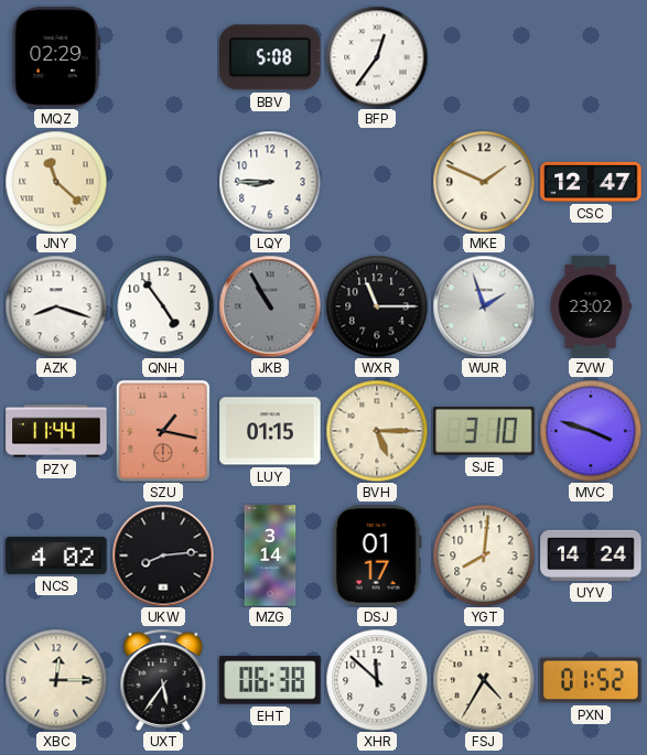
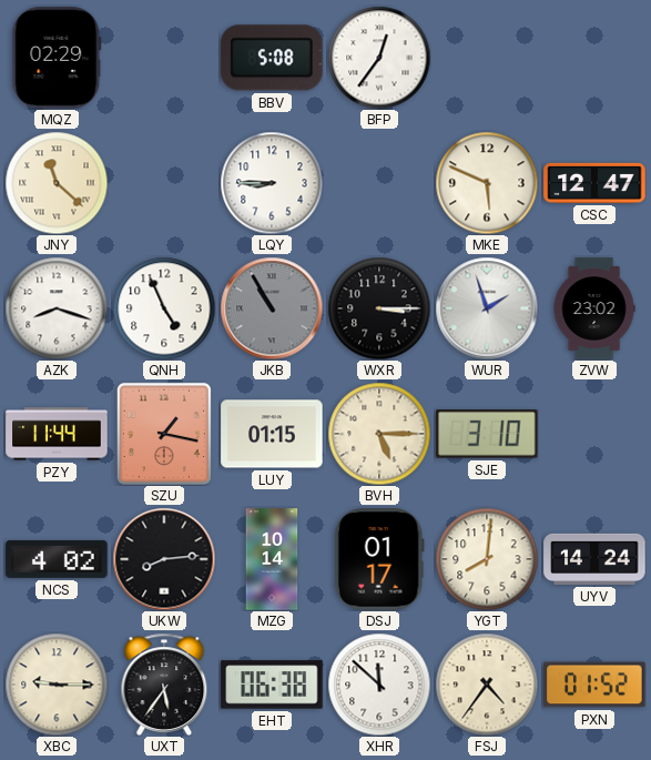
MKE: 1:49 -> 5:49 (487, 183)
QNH: 4:54 -> 4:56 (164, 308)
WXR: 11:15 -> 3:15 (379, 308)
MVC: 3:48 -> none (591, 431)
MZG: 3:14 -> 10:14 (272, 559)
XBC: 12:15 -> 9:15 (57, 685)
FSJ: 4:35 -> 4:36 (487, 685)
